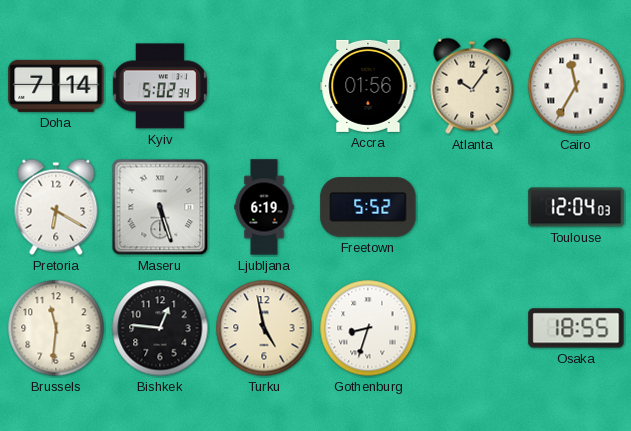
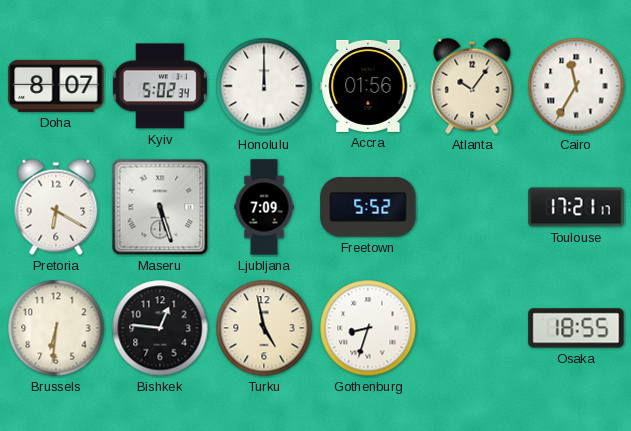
Doha: 7:14 -> 8:07 (56, 86)
Honolulu: none -> 12:00 (264, 86)
Ljubljana: 6:19 -> 7:09 (264, 207)
Toulouse: 12:04 -> 17:21 (576, 207)
Brussels: 11:31 -> 6:31 (56, 328)
